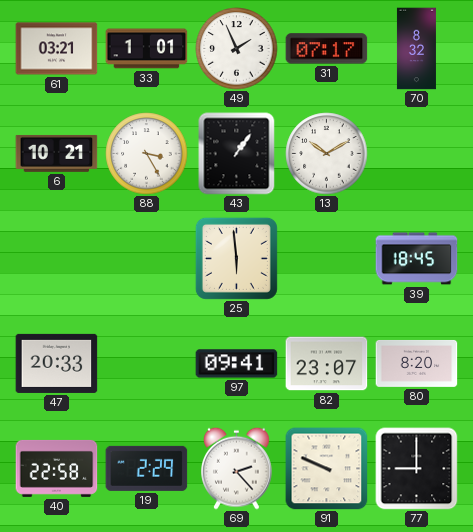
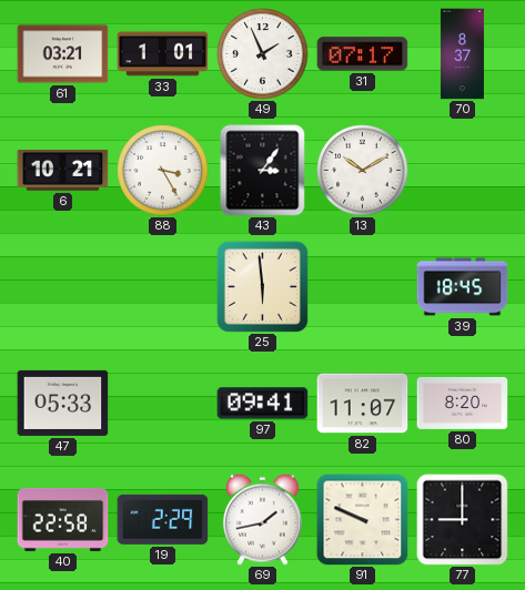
70: 8:32 -> 8:37 (462, 54)
43: 1:06 -> 3:06 (263, 171)
47: 20:33 -> 05:33 (63, 403)
82: 23:07 -> 11:07 (363, 404)
69: 2:23 -> 1:43 (263, 519)
